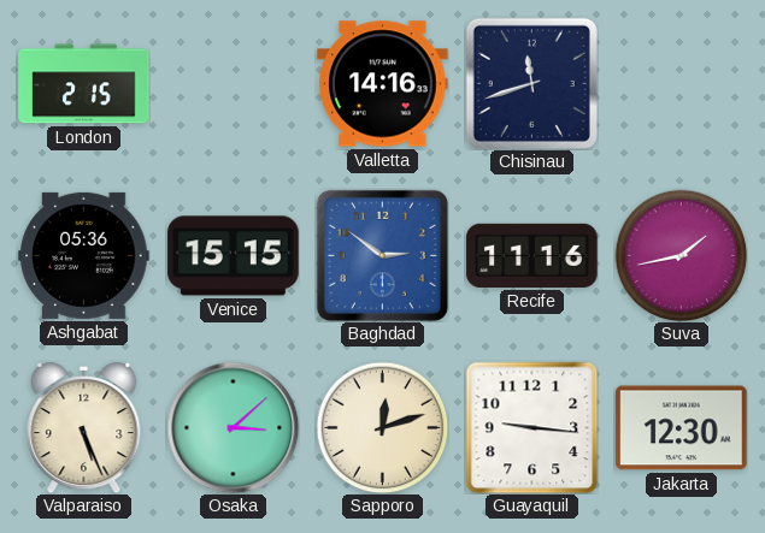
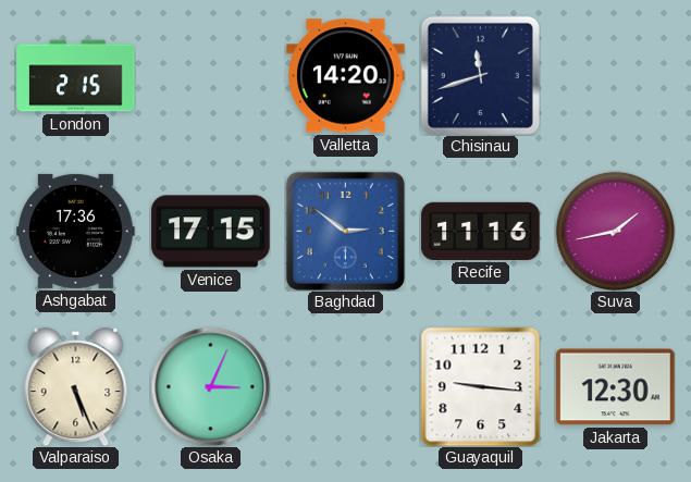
Valletta: 14:16 -> 14:20 (346, 76)
Ashgabat: 05:36 -> 17:36 (76, 231)
Venice: 15:15 -> 17:15 (211, 232)
Osaka: 3:08 -> 3:04 (210, 386)
Sapporo: 12:12 -> none (382, 427)
